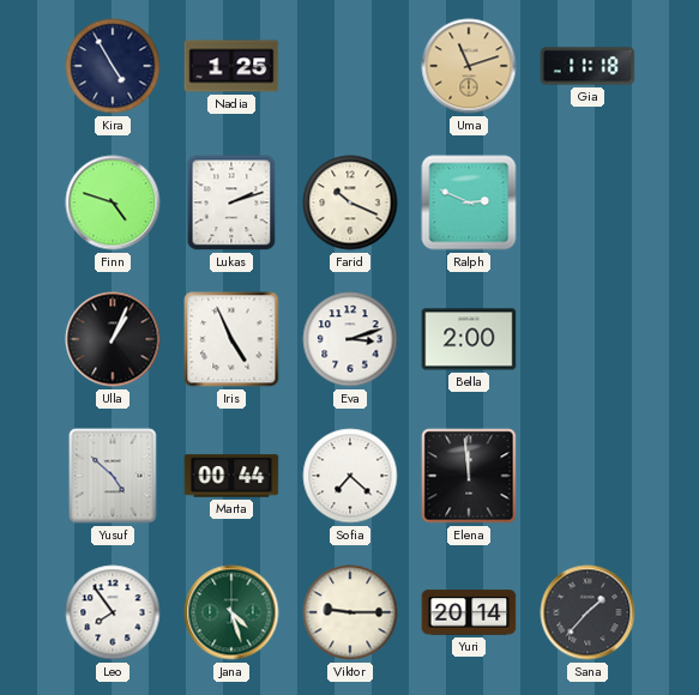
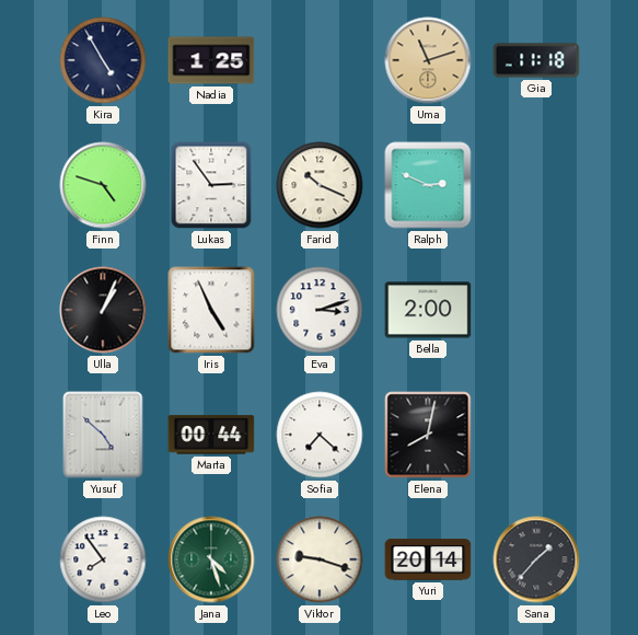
Lukas: 2:12 -> 2:54 (211, 185)
Elena: 11:59 -> 8:02 (428, 435)
Viktor: 9:15 -> 9:18 (320, 559)
